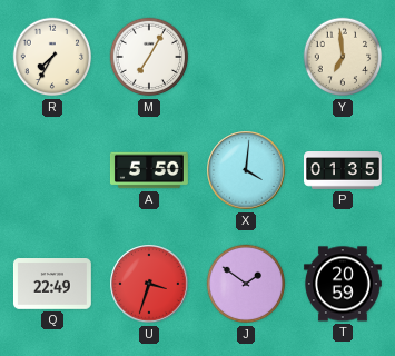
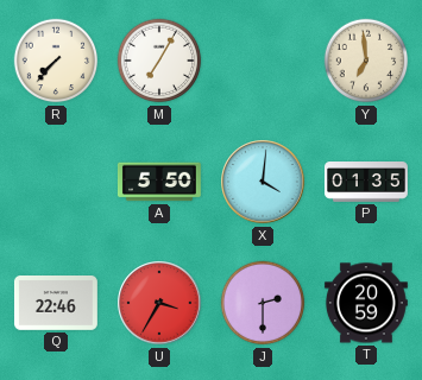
R: 7:35 -> 7:37 (56, 61)
Q: 22:49 -> 22:46 (56, 304)
U: 3:33 -> 3:35 (159, 303)
J: 1:51 -> 2:30 (263, 303)
